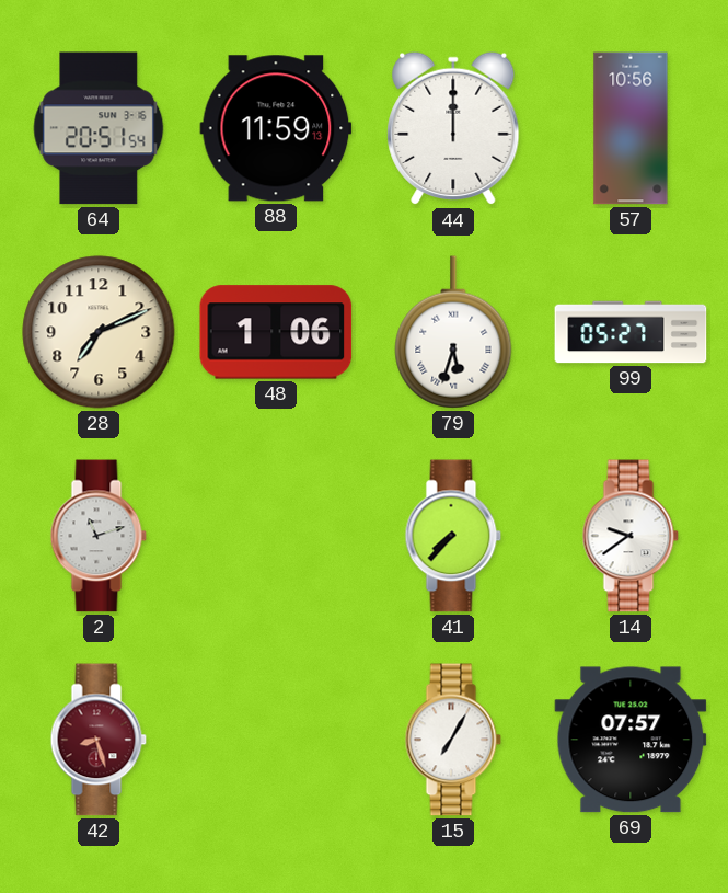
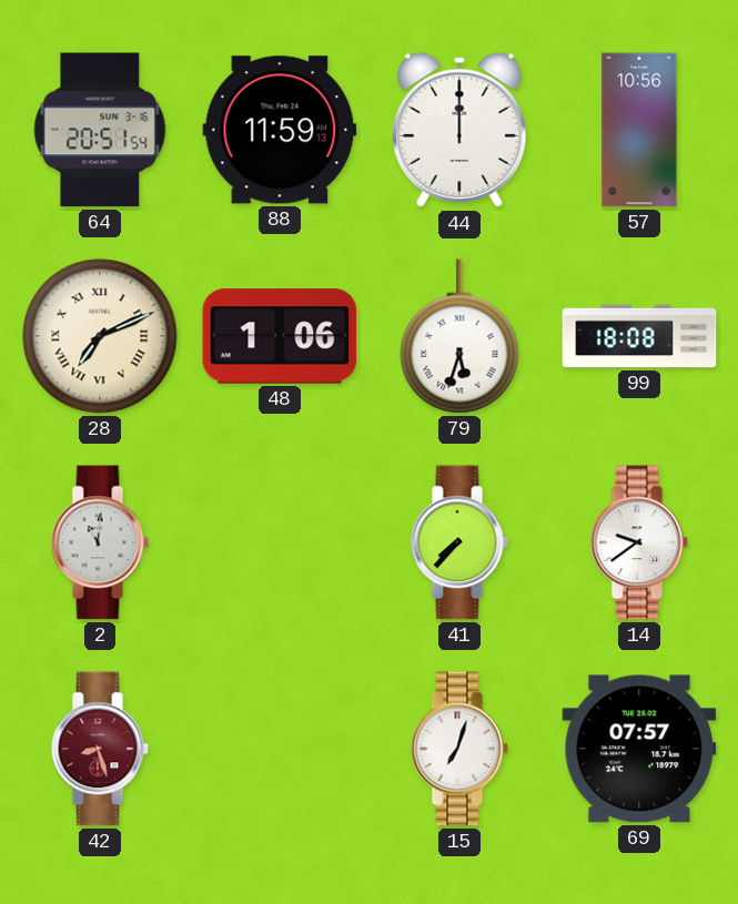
28 numerals: Arabic -> Roman (100, 336)
99: 05:27 -> 18:08 (639, 336)
2: 11:12 -> 11:01 (100, 542)
15: 7:05 -> 7:03 (459, 749)
